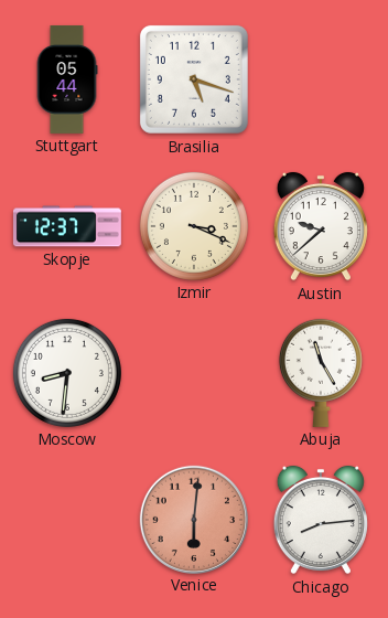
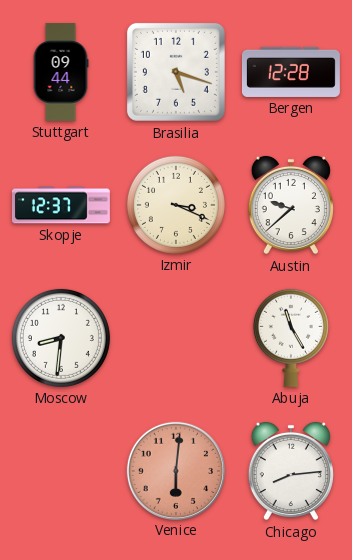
Stuttgart: 05:44 -> 09:44 (61, 72)
Bergen: none -> 12:28 (291, 72)
